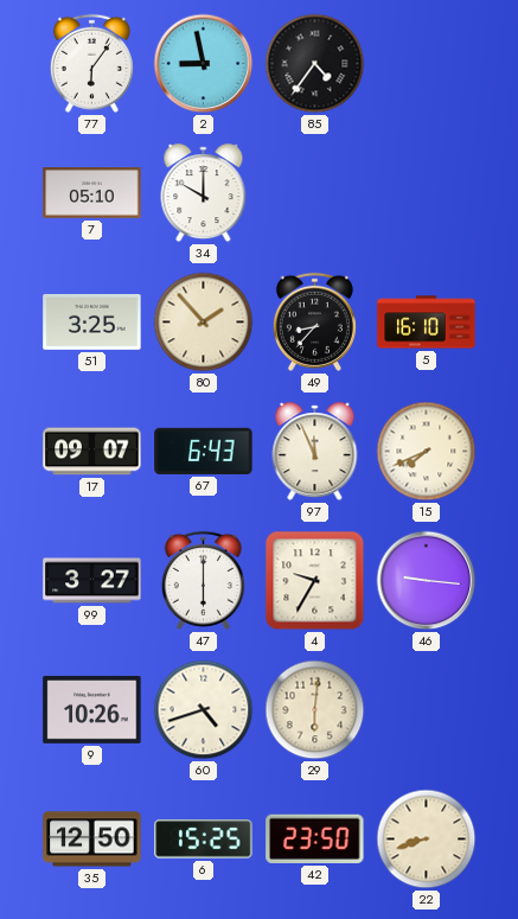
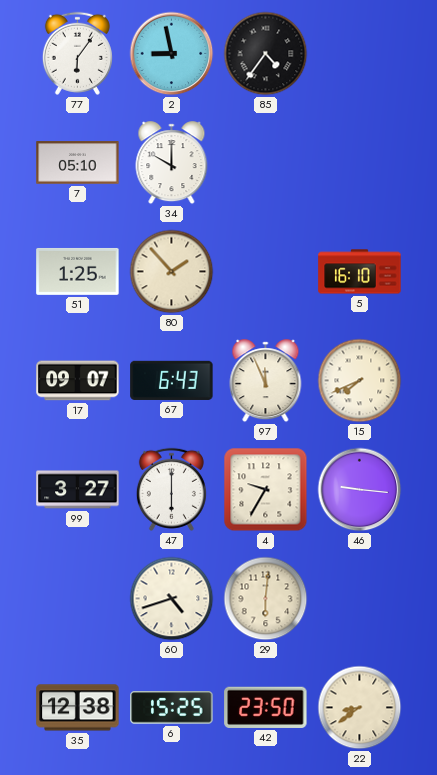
51: 3:25 -> 1:25 (78, 271)
49: 8:37 -> none (314, 321)
9: 10:26 -> none (92, 709)
35: 12:50 -> 12:38 (78, 708)
22: 8:42 -> 8:39 (360, 708)
